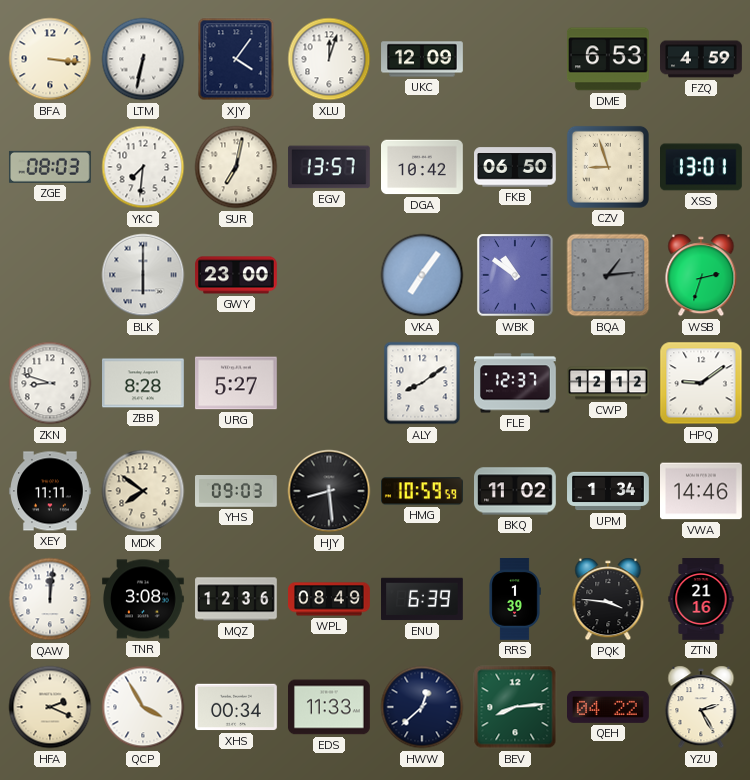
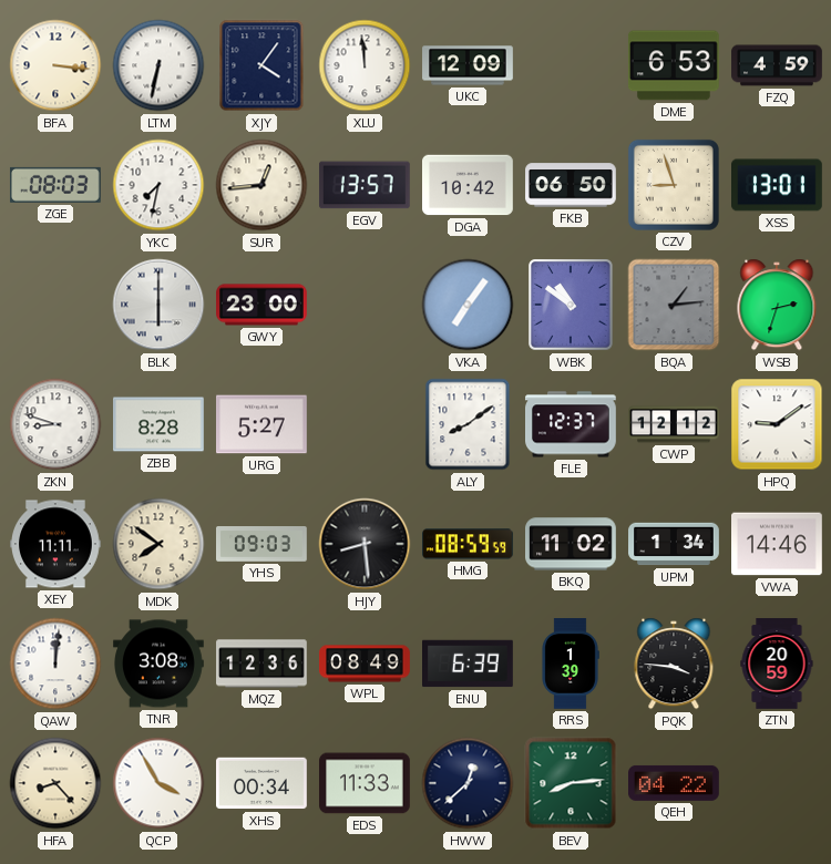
XLU: 12:03 -> 11:59 (365, 65)
YKC: 7:31 -> 7:32 (158, 185)
SUR: 7:02 -> 12:44 (261, 185)
HMG: 10:59 -> 08:59 (469, 544)
ZTN: 21:16 -> 20:59 (777, 664)
HFA: 2:19 -> 8:23 (55, 783)
YZU: 2:25 -> none (701, 707)
